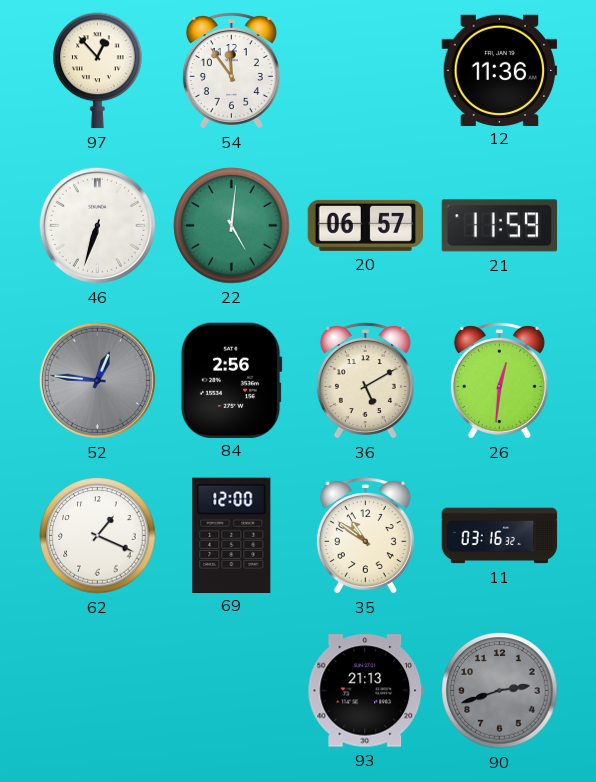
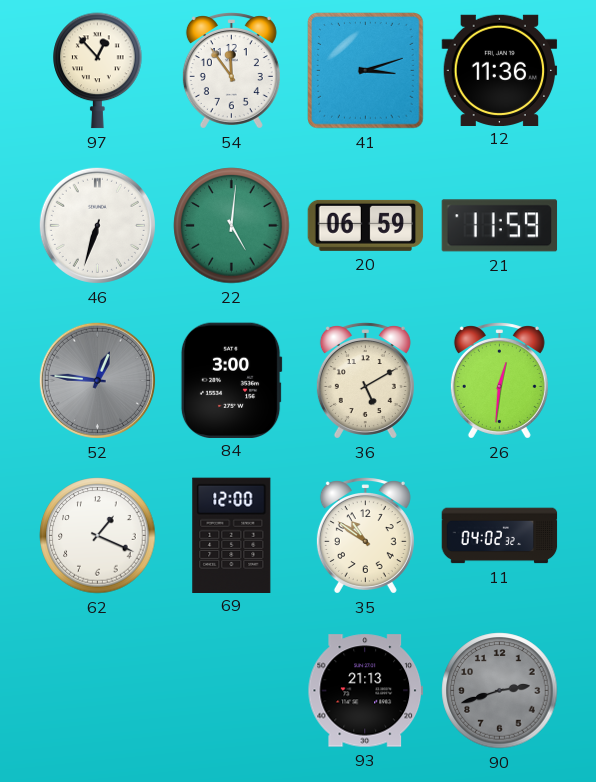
41: none -> 3:12 (366, 71)
20: 06:57 -> 06:59 (366, 225)
84: 2:56 -> 3:00 (231, 380)
11: 03:16 -> 04:02 (500, 536)
